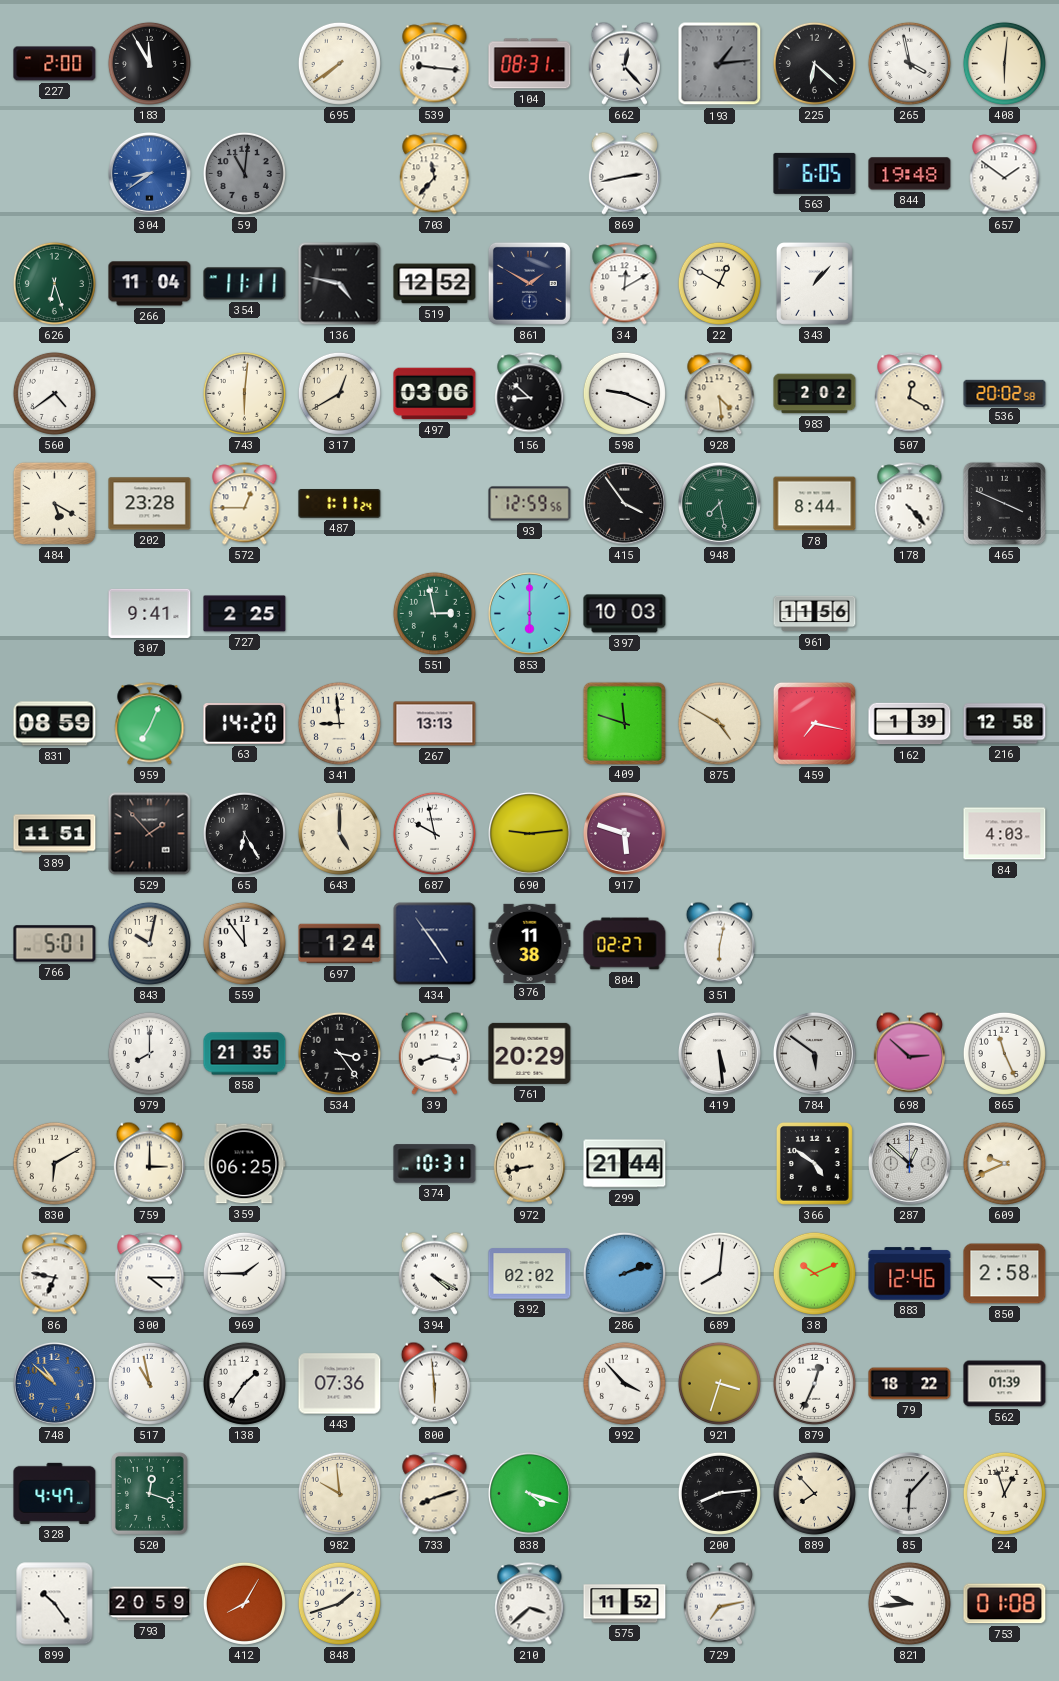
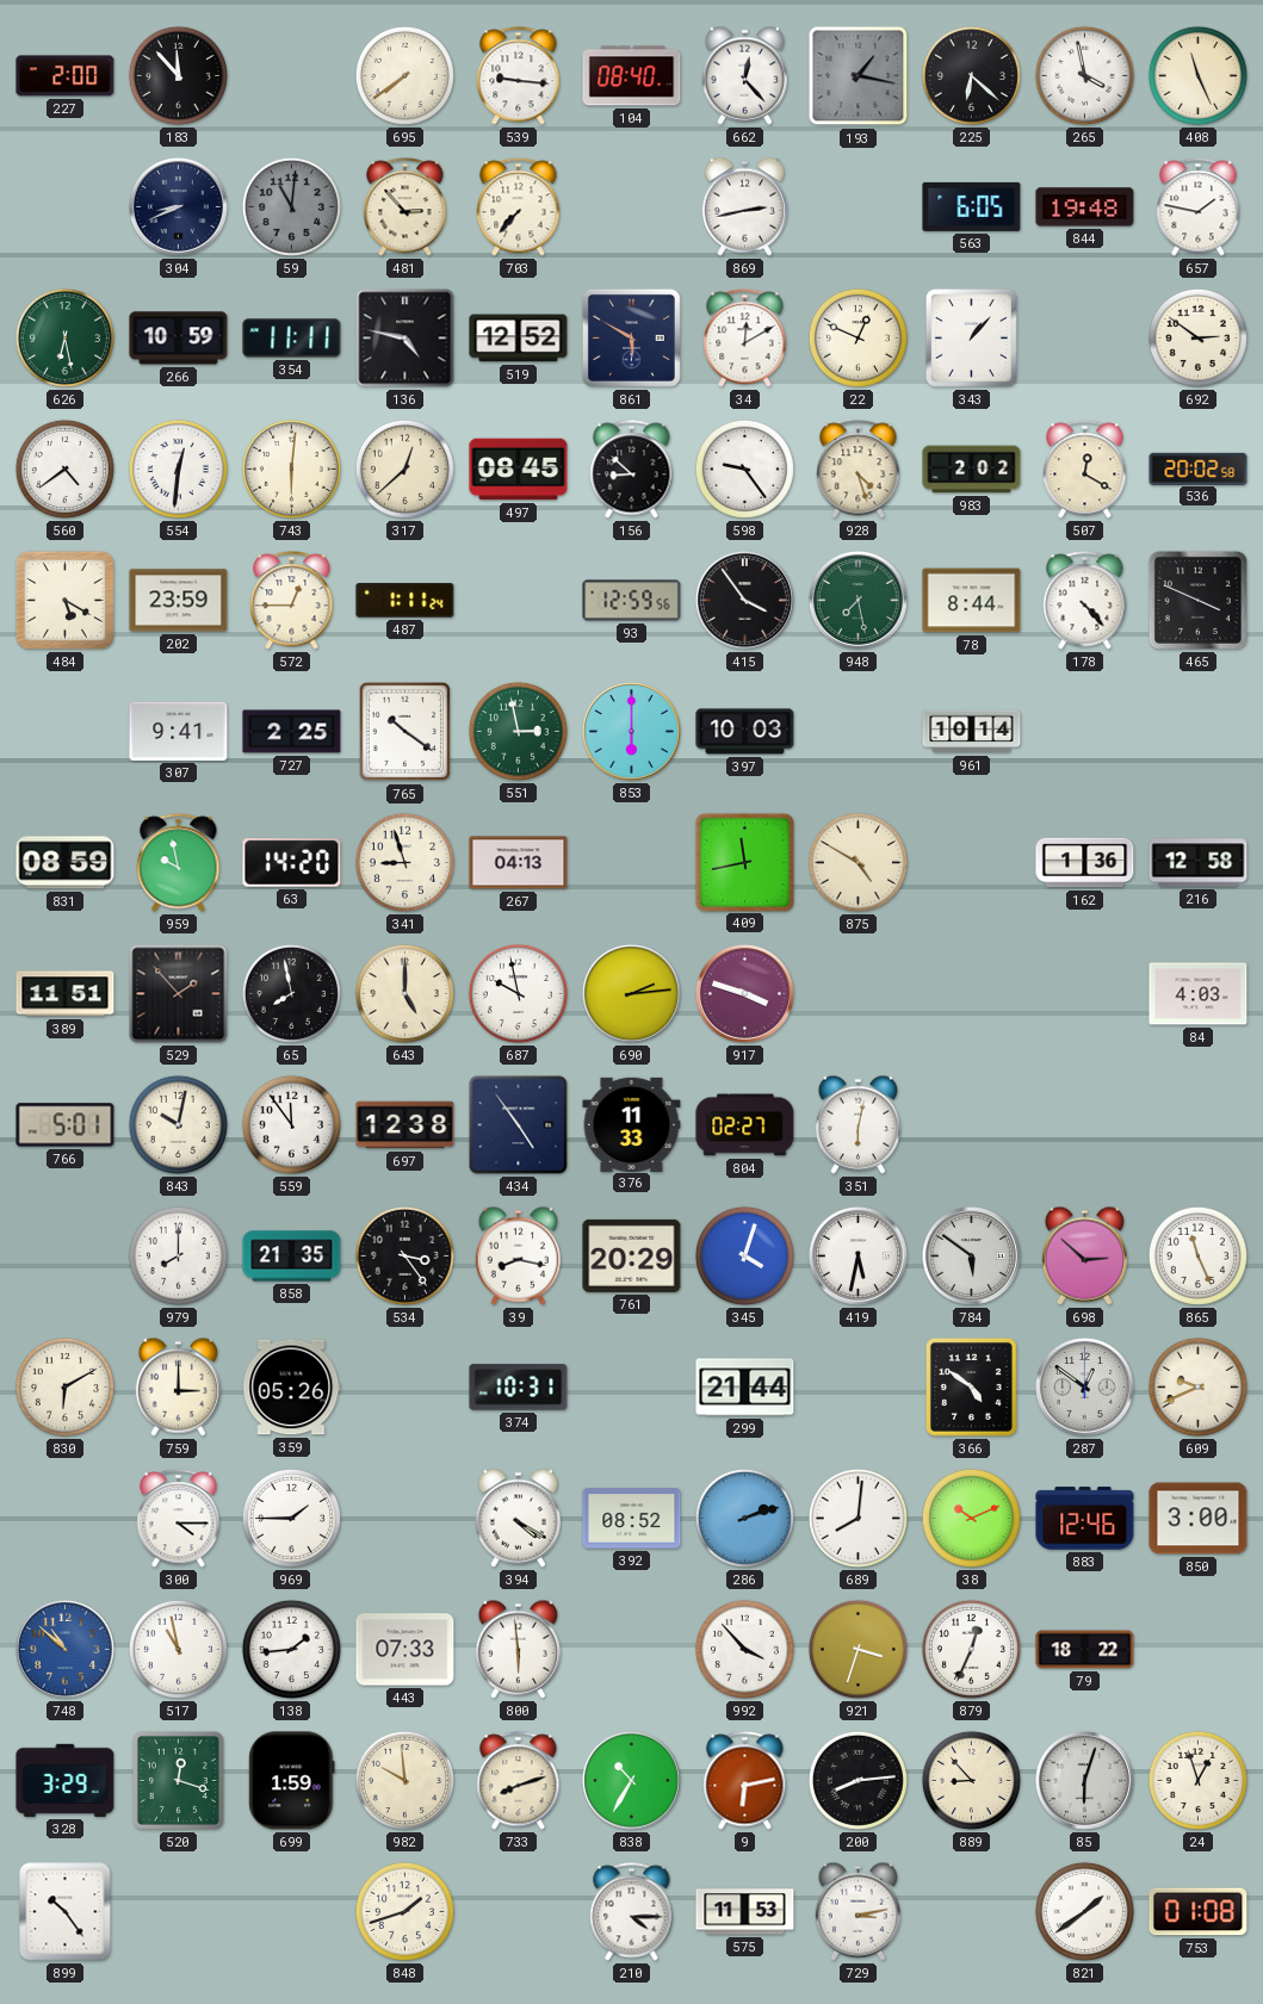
183: 11:55 -> 11:53 (178, 75)
104: 08:31 -> 08:40 (632, 76)
193: 1:14 -> 1:17 (859, 76)
408: 6:01 -> 11:26 (1197, 75)
304: 8:39 -> 8:41 (178, 206)
304 dial: blue -> navy (178, 206)
481: none -> 2:53 (405, 207)
703: 11:37 -> 7:37 (519, 207)
657: 1:51 -> 1:47 (1199, 207)
626: 6:27 -> 6:28 (64, 337)
266: 11:04 -> 10:59 (179, 339)
861: 1:50 -> 5:50 (631, 337)
22: 12:50 -> 12:49 (858, 337)
692: none -> 2:51 (1197, 337)
554: none -> 12:31 (178, 469)
317: 12:40 -> 12:38 (404, 469)
497: 03:06 -> 08:45 (519, 470)
598: 9:19 -> 9:24 (744, 469)
928: 4:29 -> 4:27 (859, 470)
202: 23:28 -> 23:59 (179, 601)
765: none -> 10:21 (405, 732)
961: 11:56 -> 10:14 (972, 732)
959: 7:04 -> 9:58 (179, 863)
341: 8:59 -> 8:57 (404, 862)
267: 13:13 -> 04:13 (519, 863)
409: 11:48 -> 11:43 (744, 862)
459: 7:17 -> none (814, 723)
162: 1:39 -> 1:36 (1085, 863)
65: 6:25 -> 7:58 (291, 993)
690: 9:14 -> 2:14 (631, 993)
917: 5:48 -> 3:48 (744, 993)
697: 1:24 -> 12:38 (405, 1125)
376: 11:38 -> 11:33 (632, 1124)
345: none -> 4:03 (744, 1255)
419: 5:29 -> 5:32 (858, 1255)
359: 06:25 -> 05:26 (292, 1388)
972: 8:43 -> none (529, 1163)
287: 12:52 -> 12:51 (1084, 1386)
86: 6:47 -> none (55, 1274)
392: 02:02 -> 08:52 (632, 1519)
850: 2:58 -> 3:00 (1199, 1519)
138: 1:36 -> 1:44 (291, 1649)
443: 07:36 -> 07:33 (405, 1650)
562: 01:39 -> none (1005, 1384)
328: 4:47 -> 3:29 (66, 1780)
699: none -> 1:59 (292, 1781)
838: 4:18 -> 10:35 (631, 1780)
9: none -> 6:13 (745, 1781)
889: 7:53 -> 8:53 (971, 1780)
85: 6:07 -> 6:03 (1084, 1780)
793: 20:59 -> none (150, 1604)
412: 8:05 -> none (244, 1603)
210: 3:38 -> 4:15 (632, 1912)
575: 11:52 -> 11:53 (745, 1912)
729: 7:13 -> 3:13 (858, 1911)
821: 9:44 -> 1:39 (1084, 1911)
